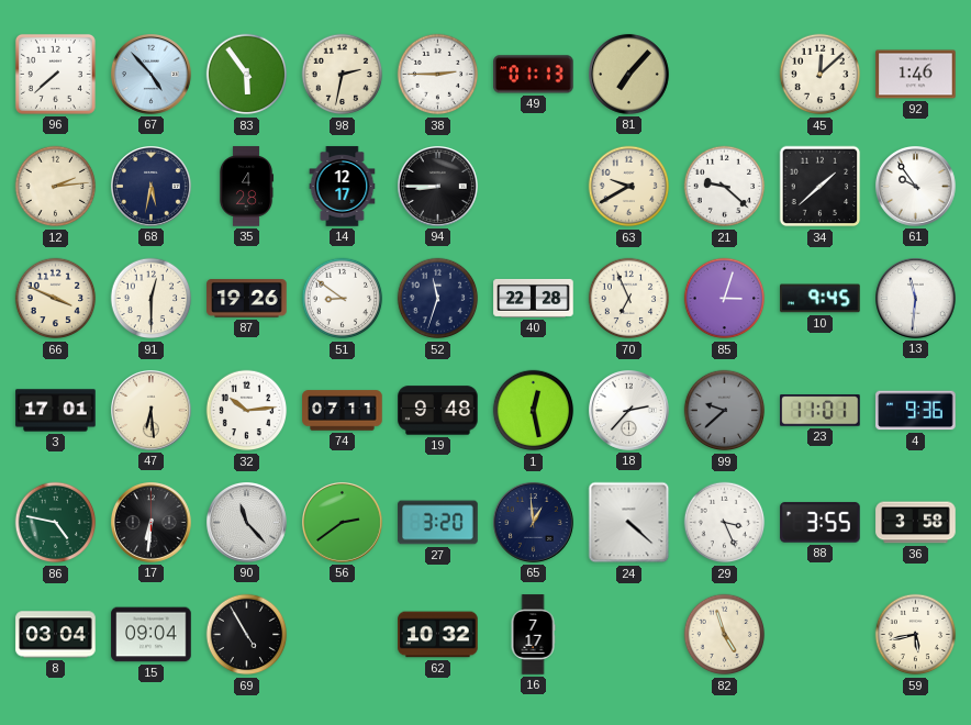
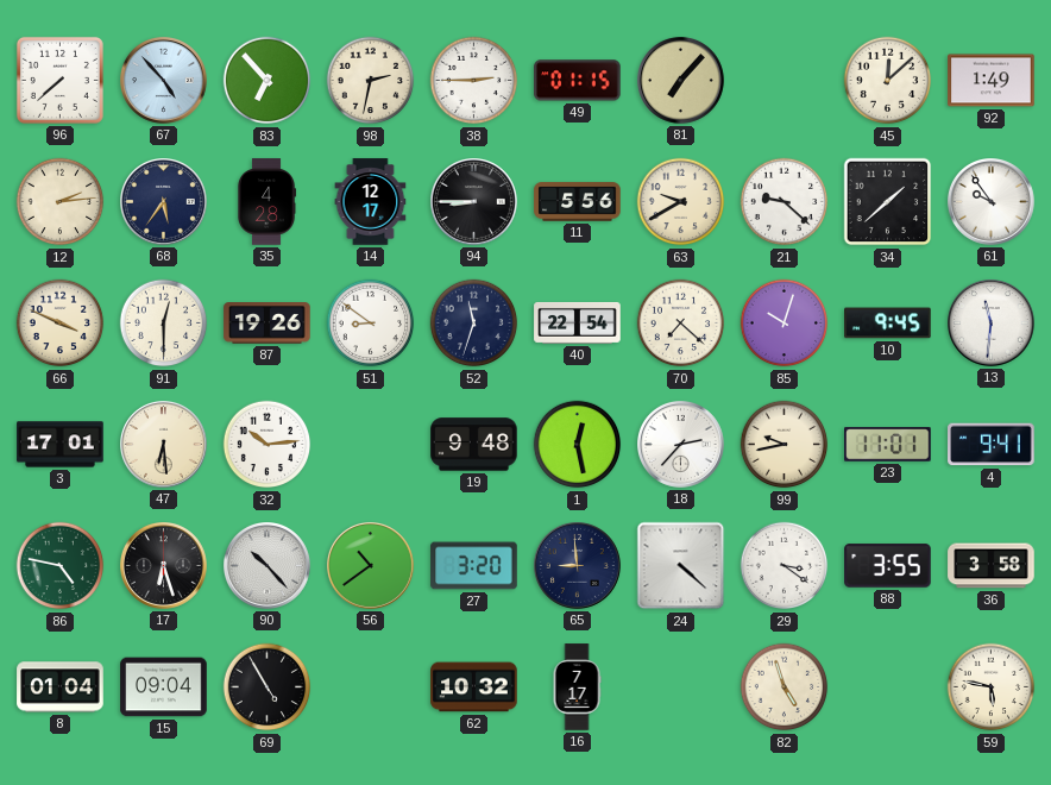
83: 5:54 -> 6:53 (268, 81)
49: 01:13 -> 01:15 (578, 81)
92: 1:46 -> 1:49 (992, 81)
68: 5:32 -> 5:36 (164, 202)
11: none -> 5:56 (578, 202)
40: 22:28 -> 22:54 (578, 322)
70: 6:56 -> 7:22 (681, 324)
85: 3:03 -> 10:03 (785, 324)
74: 07:11 -> none (343, 411)
99: 9:38 -> 9:43 (785, 445)
99 dial: grey -> cream (785, 445)
4: 9:36 -> 9:41 (992, 445)
17: 6:31 -> 6:27 (164, 566)
90: 11:23 -> 10:23 (268, 566)
56: 2:39 -> 10:39 (371, 566)
65: 12:59 -> 8:59 (578, 566)
29: 3:26 -> 3:21 (785, 566)
8: 03:04 -> 01:04 (61, 687)
59: 5:43 -> 5:47 (992, 687)
